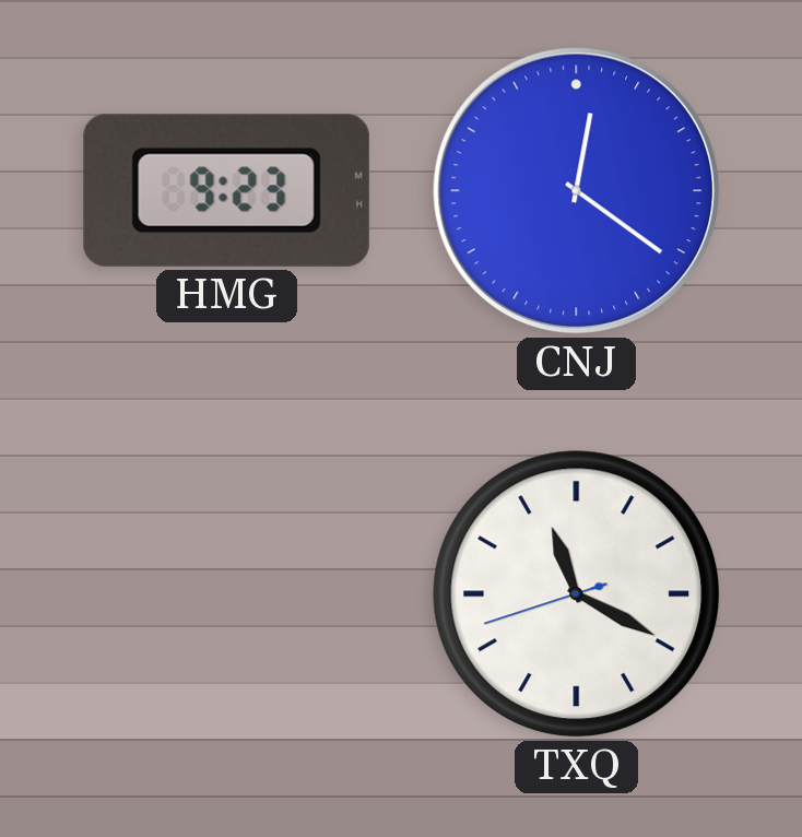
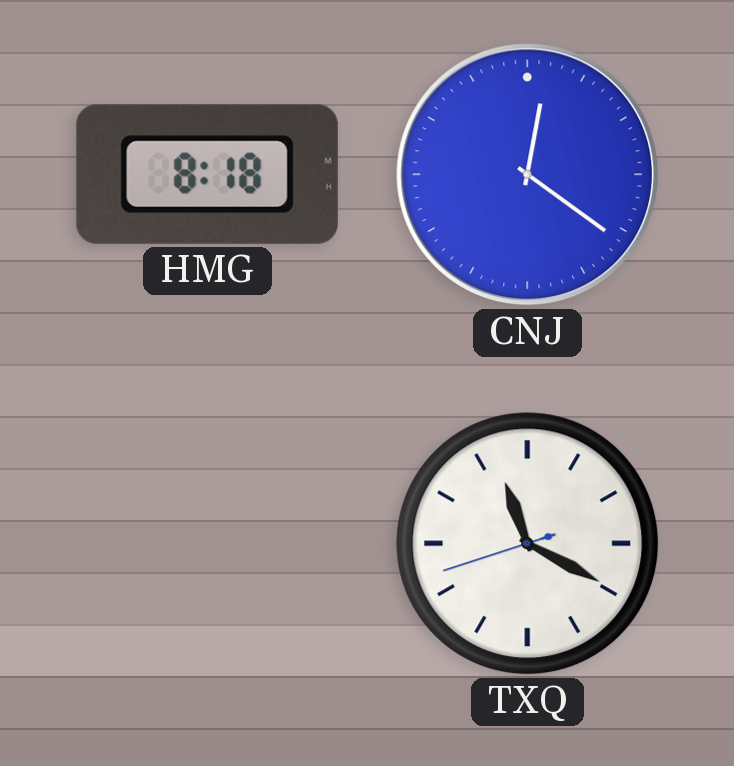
HMG: 9:23 -> 8:18 (207, 174)
